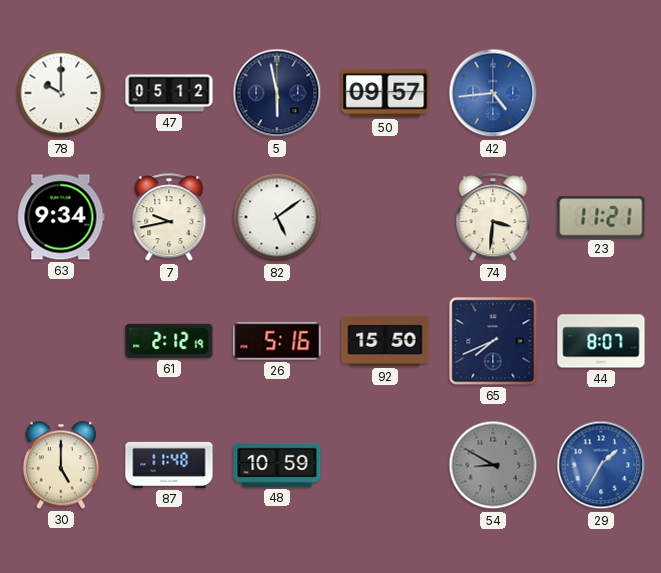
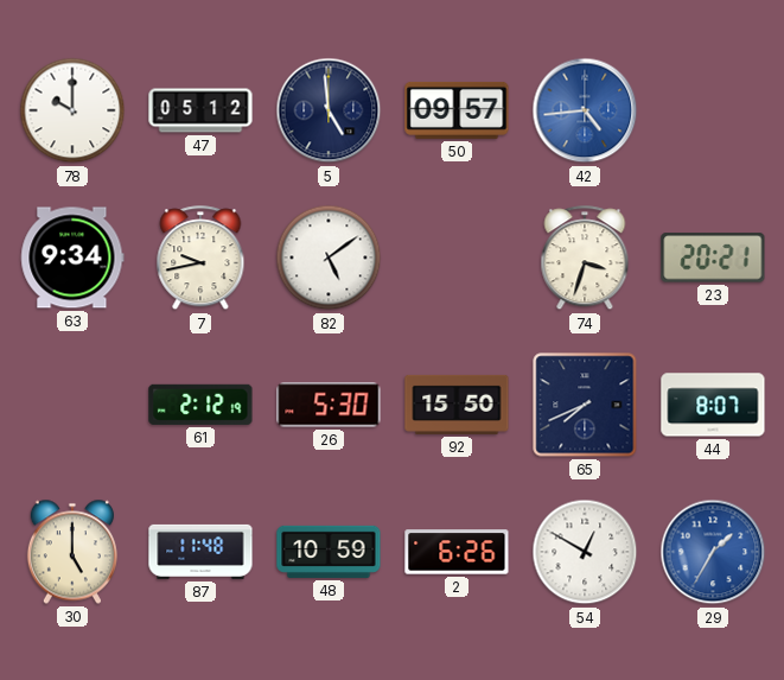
5: 5:58 -> 4:59 (329, 110)
74: 3:31 -> 3:33 (585, 259)
23: 11:21 -> 20:21 (713, 258)
26: 5:16 -> 5:30 (329, 405)
2: none -> 6:26 (457, 552)
54: 8:50 -> 12:50 (585, 552)
54 dial: grey -> white (585, 552)
